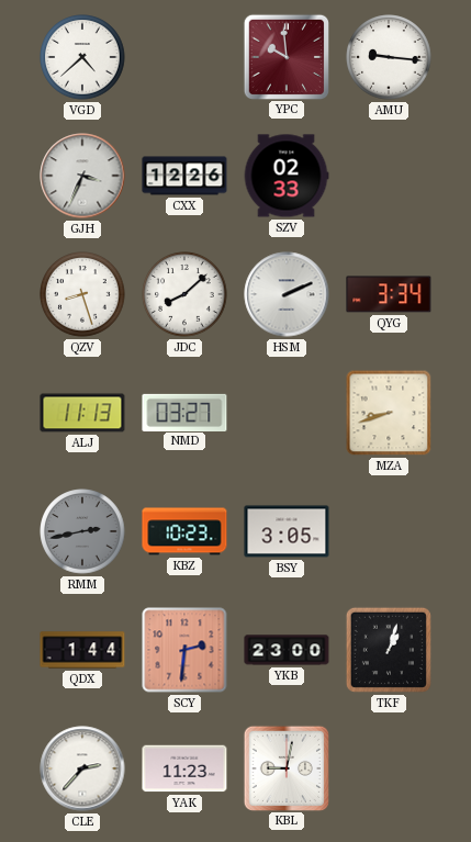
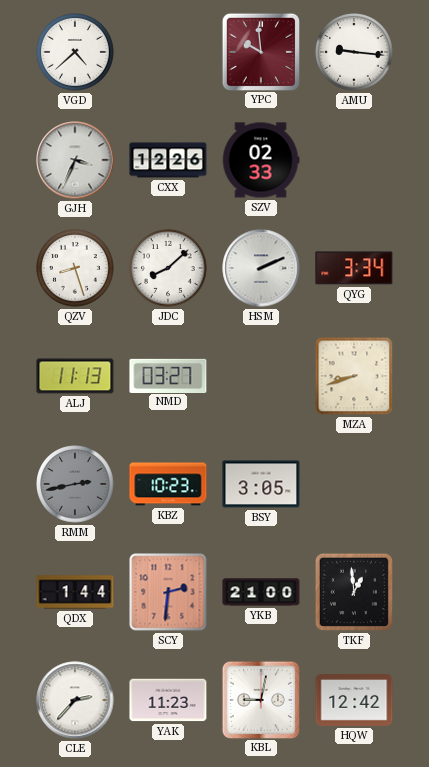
YKB: 23:00 -> 21:00 (261, 592)
TKF: 1:03 -> 12:59 (354, 592)
HQW: none -> 12:42 (354, 701)
